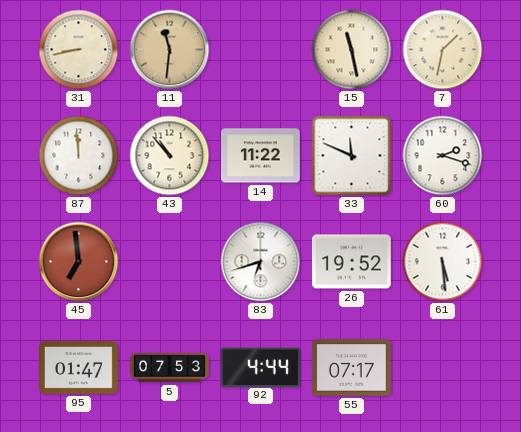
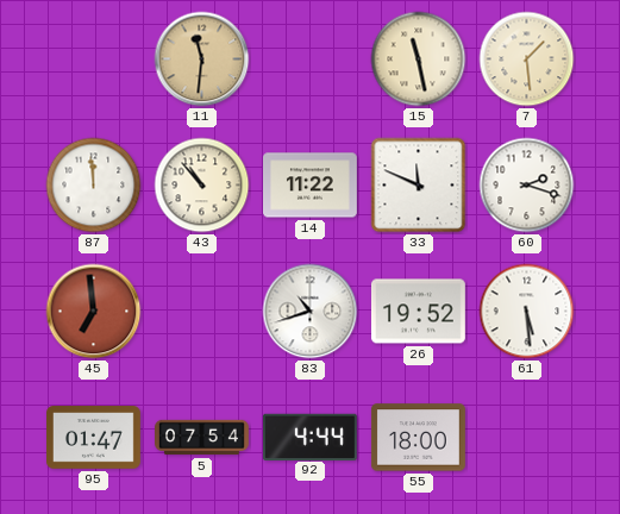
31: 8:43 -> none (79, 50)
7: 1:32 -> 1:29 (527, 59)
83: 6:42 -> 10:42 (311, 312)
5: 07:53 -> 07:54 (202, 438)
55: 07:17 -> 18:00 (418, 438)
